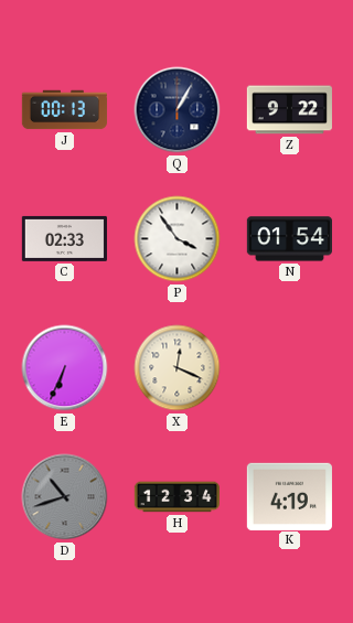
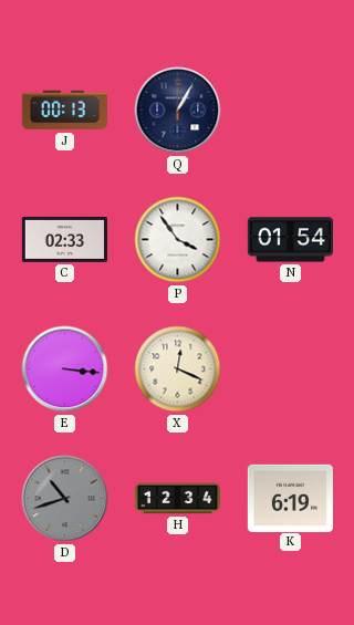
Z: 9:22 -> none (289, 110)
E: 6:34 -> 3:16 (65, 369)
K: 4:19 -> 6:19 (290, 498)
